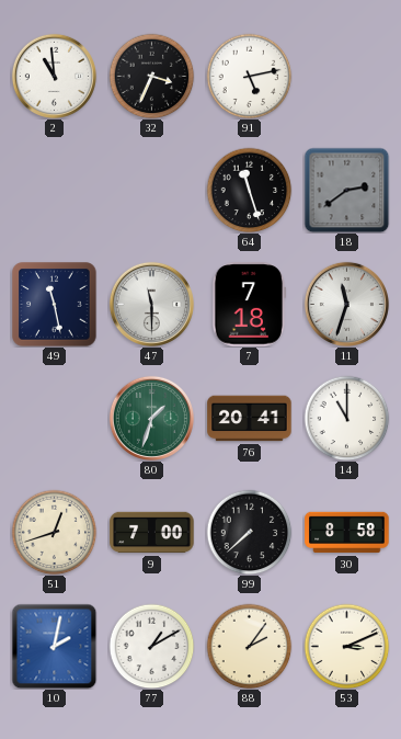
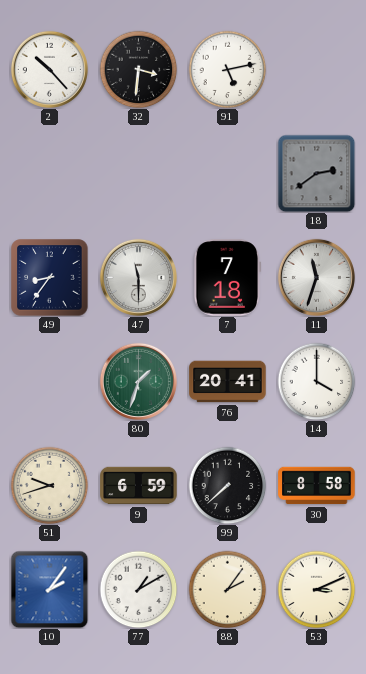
2: 10:59 -> 10:23 (49, 69)
32: 3:34 -> 3:31 (138, 69)
64: 11:27 -> none (249, 190)
49: 11:28 -> 8:36 (50, 278)
14: 11:00 -> 4:00 (316, 381)
51: 12:42 -> 9:42 (49, 485)
9: 7:00 -> 6:59 (139, 486)
10: 2:02 -> 2:06 (49, 589)
